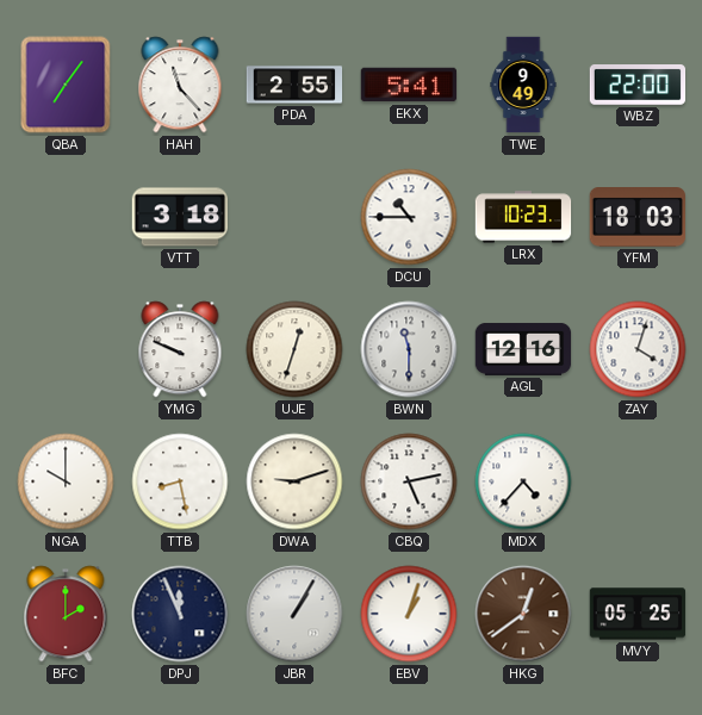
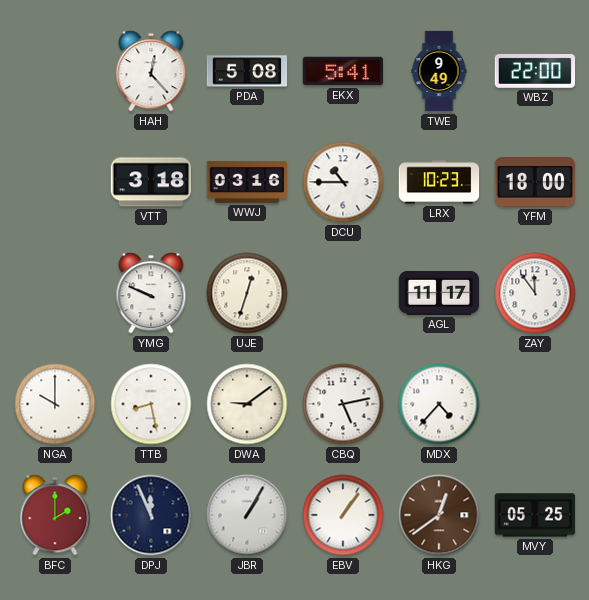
QBA: 7:06 -> none (66, 85)
HAH: 11:23 -> 12:23 (151, 71)
PDA: 2:55 -> 5:08 (247, 71)
WWJ: none -> 03:16 (247, 182)
YFM: 18:03 -> 18:00 (535, 183)
BWN: 11:30 -> none (409, 349)
AGL: 12:16 -> 11:17 (439, 293)
ZAY: 4:03 -> 11:54 (535, 293)
DWA: 9:12 -> 9:09 (247, 404)
EBV: 1:03 -> 1:06 (343, 515)
